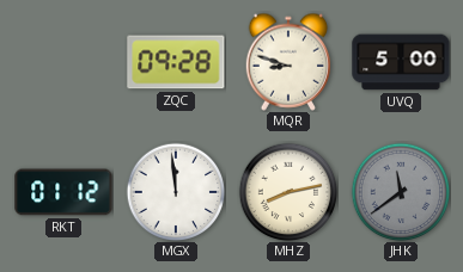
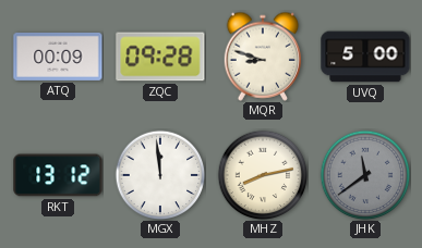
ATQ: none -> 00:09 (58, 57)
RKT: 01:12 -> 13:12 (58, 175)
